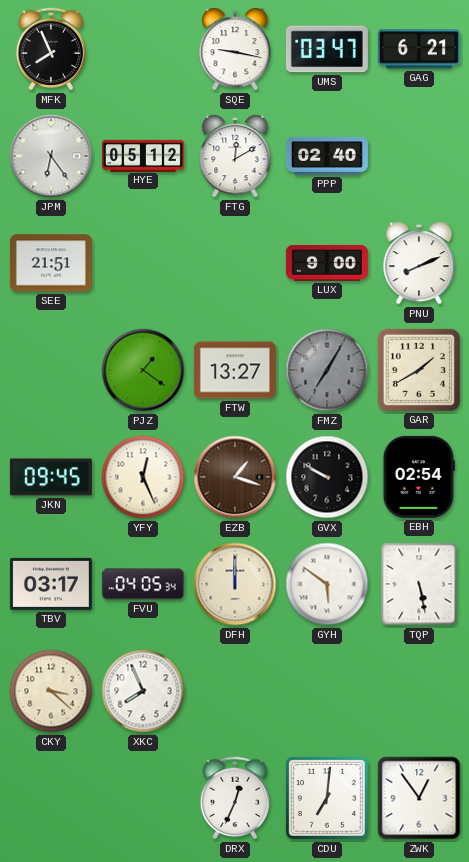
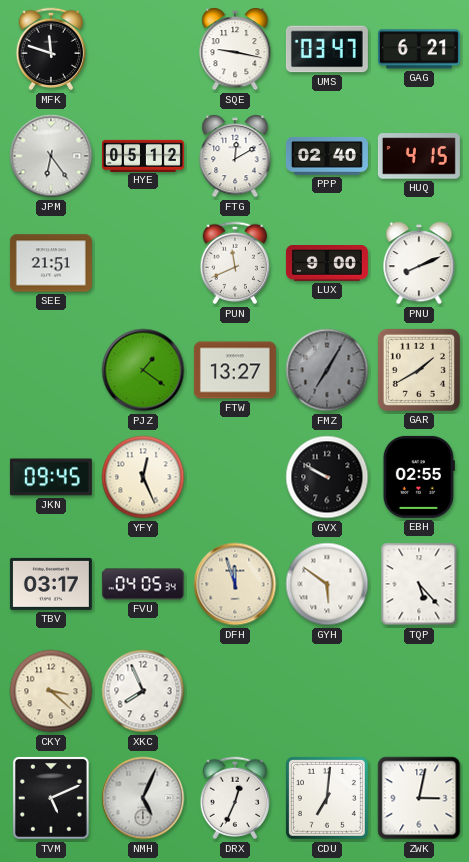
MFK: 7:56 -> 11:48 (51, 49)
HUQ: none -> 4:15 (419, 156)
PUN: none -> 11:41 (235, 263)
EZB: 1:18 -> none (235, 477)
EBH: 02:54 -> 02:55 (419, 477)
DFH: 12:00 -> 11:57 (235, 584)
TQP: 5:28 -> 5:23 (419, 584)
TVM: none -> 5:11 (51, 798)
NMH: none -> 5:04 (143, 798)
ZWK: 12:54 -> 3:02 (419, 798)
